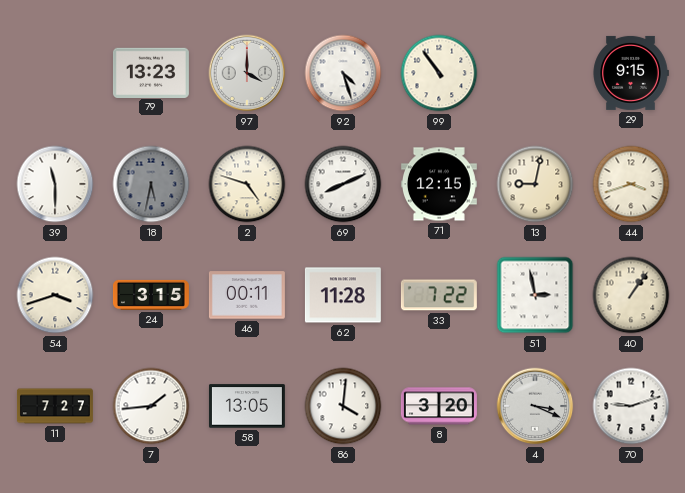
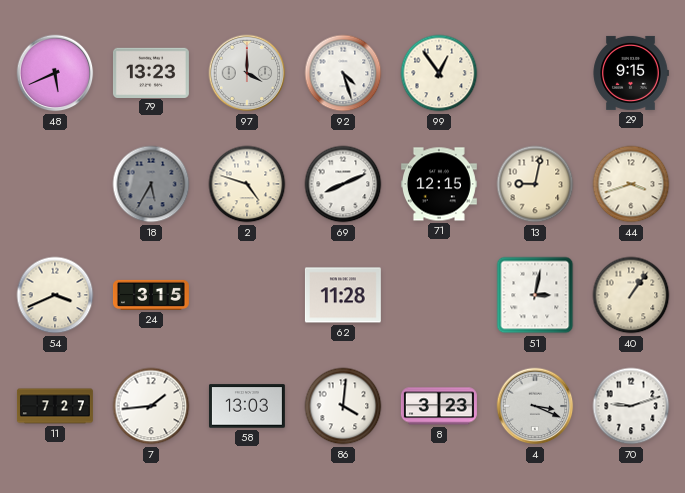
48: none -> 5:41 (55, 73)
99: 10:54 -> 12:54 (439, 73)
39: 11:30 -> none (55, 184)
18: 5:32 -> 5:35 (151, 184)
54: 3:42 -> 3:41 (55, 295)
46: 00:11 -> none (247, 295)
33: 7:22 -> none (439, 295)
51: 2:58 -> 3:02 (535, 295)
58: 13:05 -> 13:03 (247, 406)
8: 3:20 -> 3:23 (439, 406)
